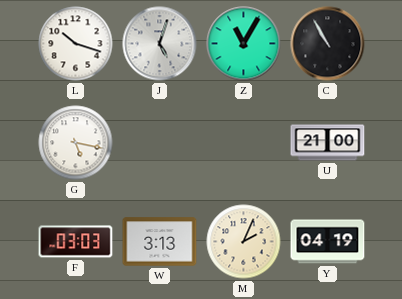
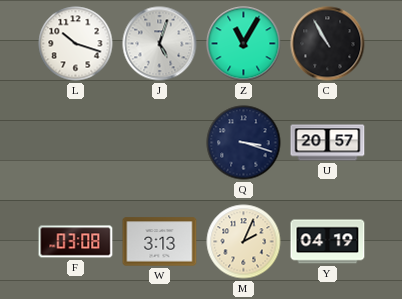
G: 5:17 -> none (76, 143)
Q: none -> 3:18 (244, 143)
U: 21:00 -> 20:57 (328, 143)
F: 03:03 -> 03:08 (76, 242)
